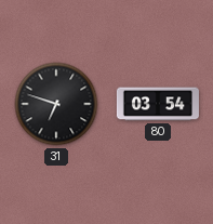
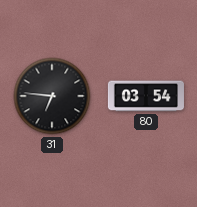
31: 6:48 -> 6:46 (52, 96)
